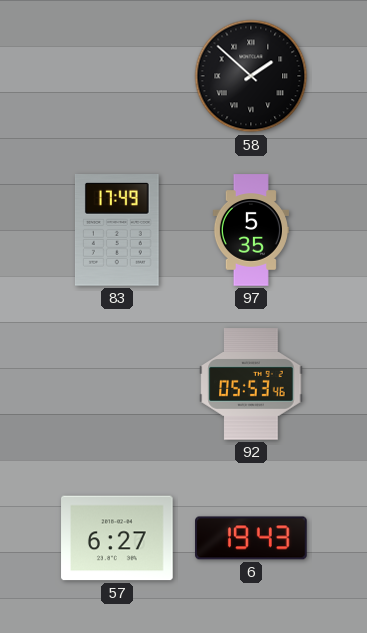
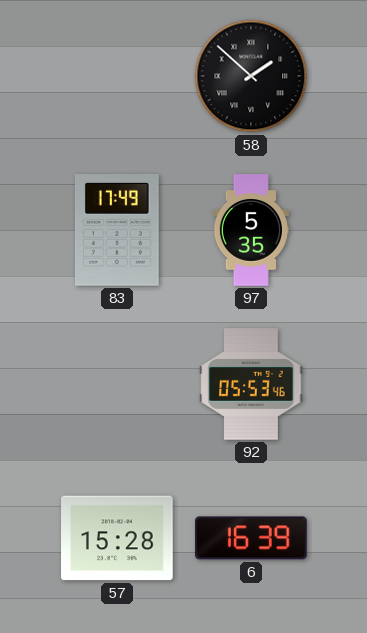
57: 6:27 -> 15:28 (117, 538)
6: 19:43 -> 16:39 (251, 538)
